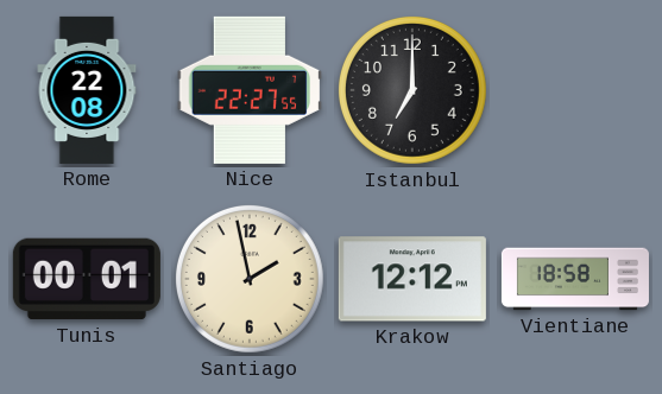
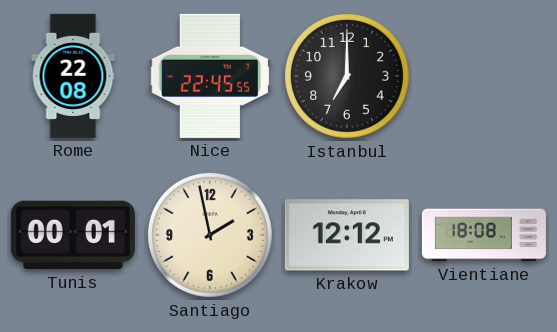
Nice: 22:27 -> 22:45 (210, 76)
Vientiane: 18:58 -> 18:08 (484, 235)
